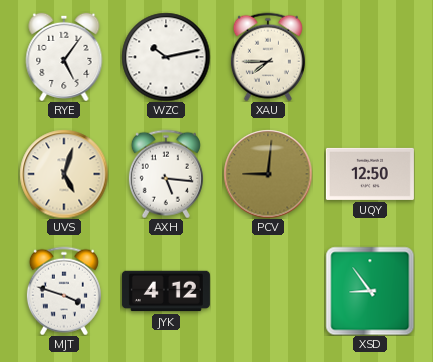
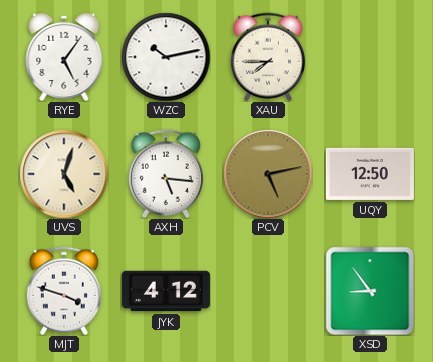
PCV: 9:01 -> 5:13 (268, 174)
